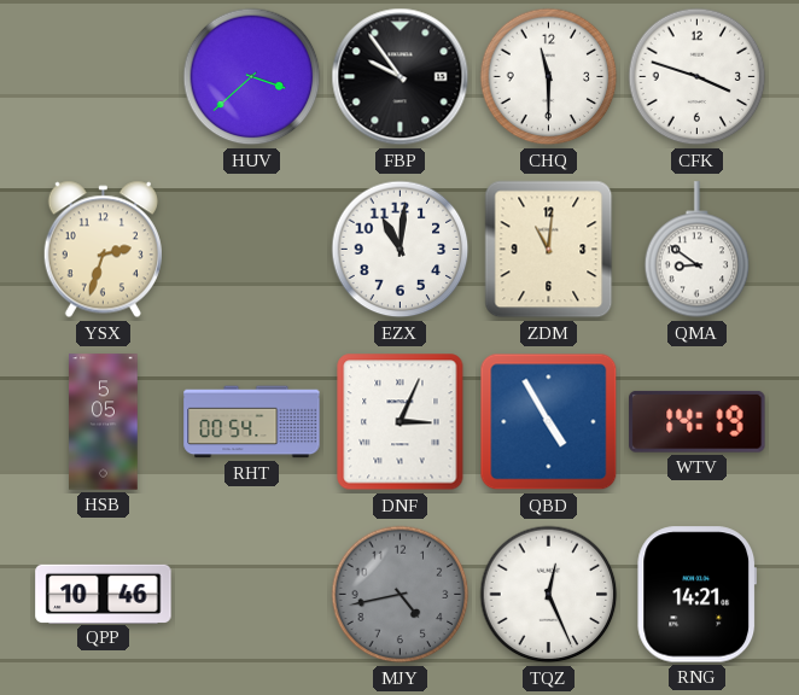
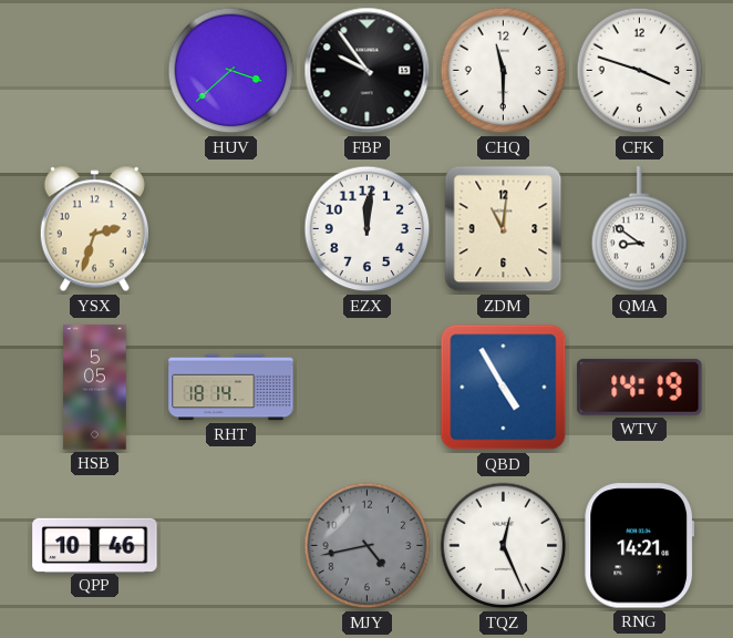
EZX: 11:01 -> 12:01 (368, 229)
RHT: 00:54 -> 18:14 (231, 388)
DNF: 3:04 -> none (401, 422)
